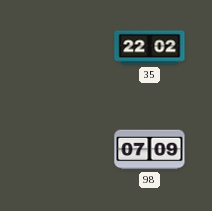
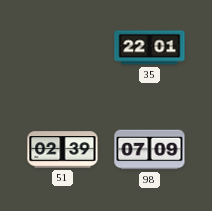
35: 22:02 -> 22:01 (150, 48)
51: none -> 02:39 (63, 150)
